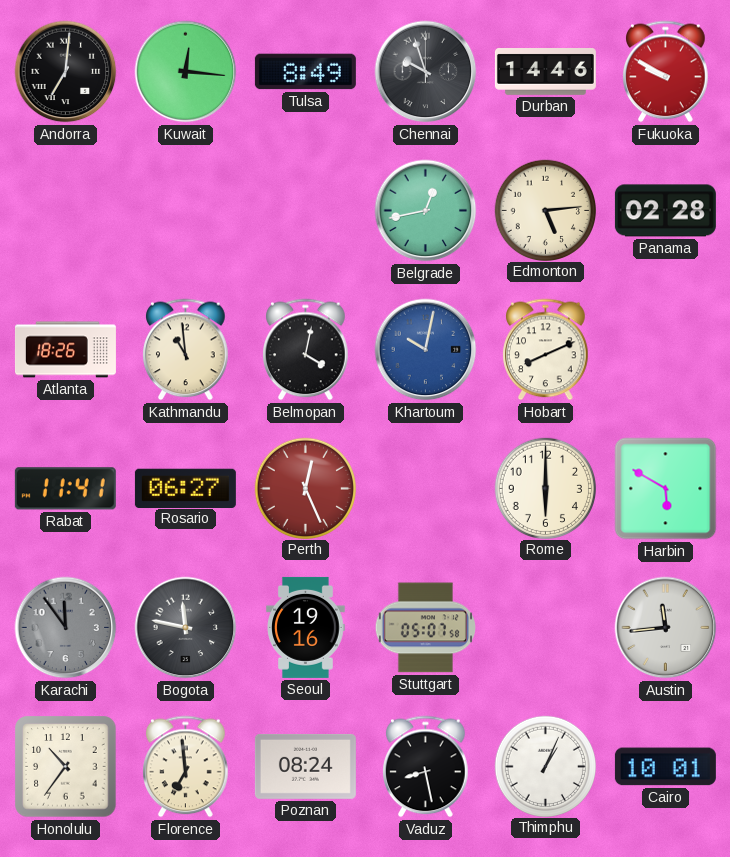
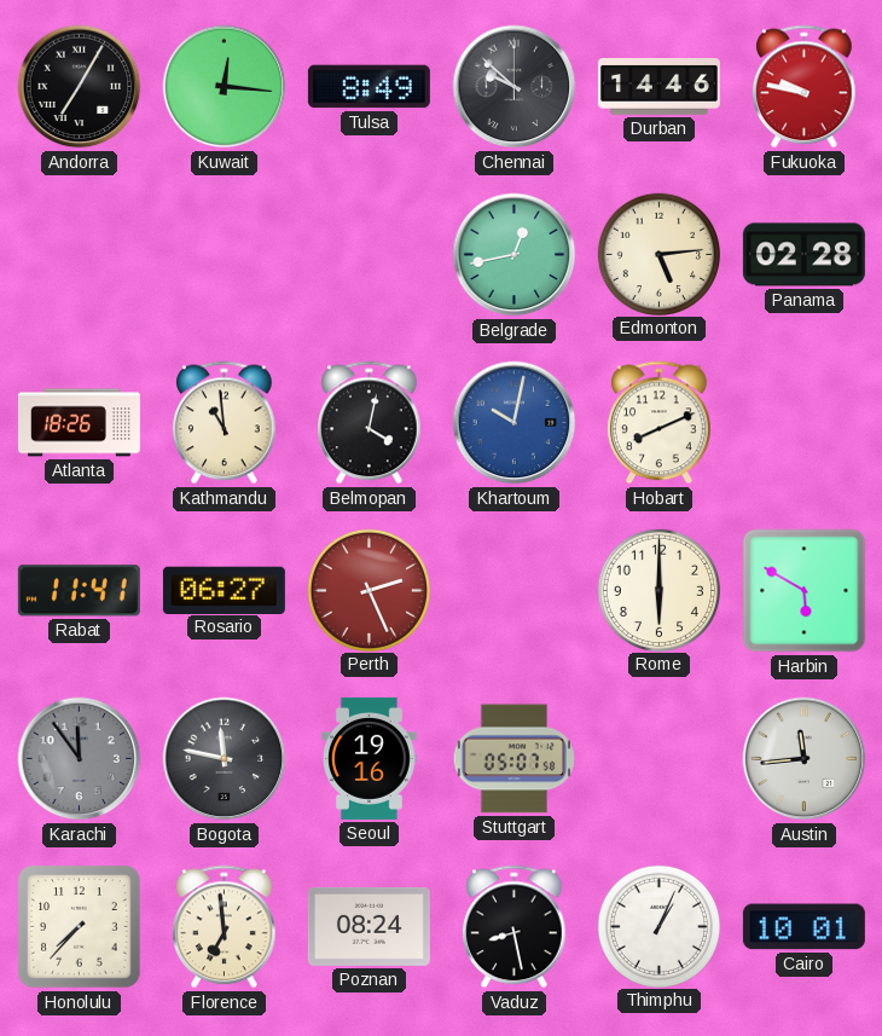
Andorra: 7:01 -> 7:05 (80, 87)
Chennai: 9:57 -> 9:52 (515, 87)
Fukuoka: 9:50 -> 9:47 (805, 87)
Perth: 12:26 -> 2:26 (369, 590)
Honolulu: 10:36 -> 7:37 (80, 927)
